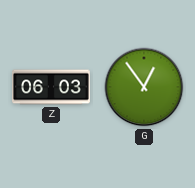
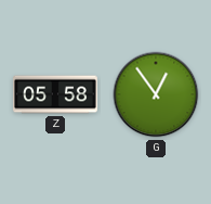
Z: 06:03 -> 05:58 (55, 94)
